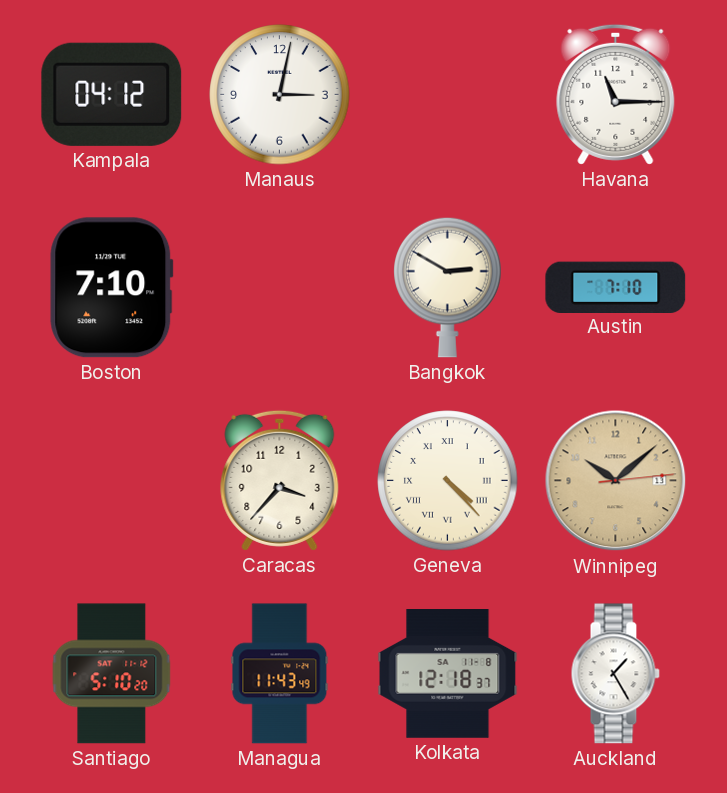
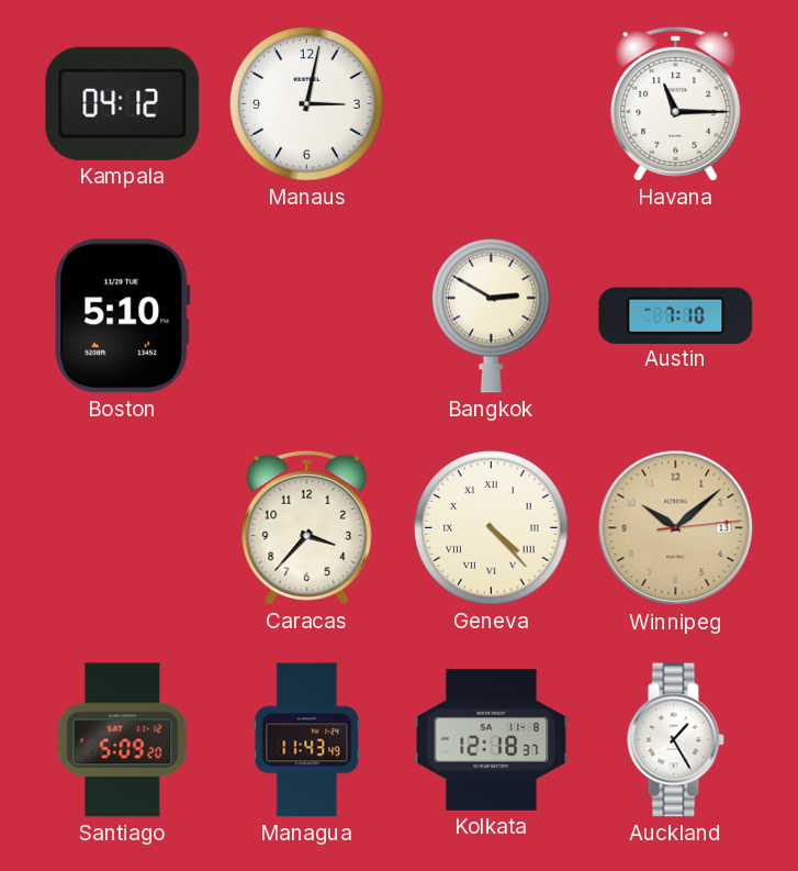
Boston: 7:10 -> 5:10 (123, 316)
Santiago: 5:10 -> 5:09 (123, 740)
